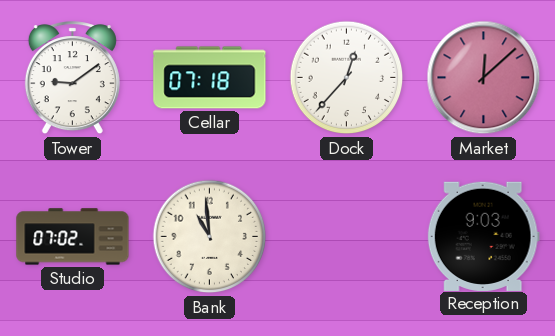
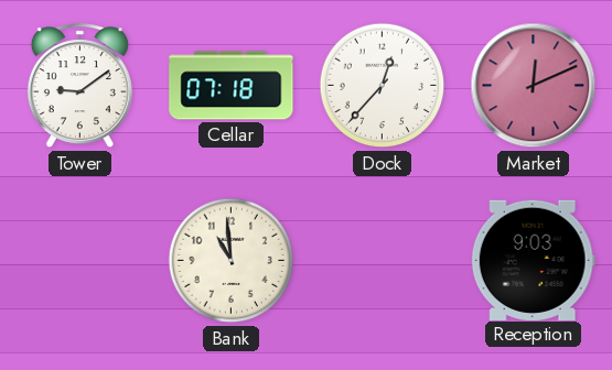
Market: 12:08 -> 12:11 (534, 86)
Studio: 07:02 -> none (73, 237)
